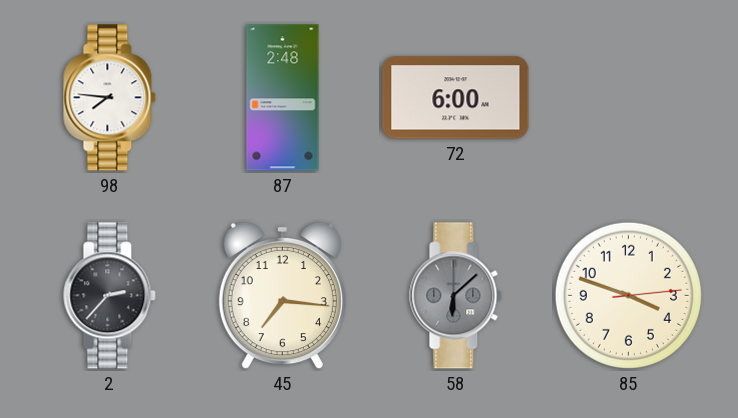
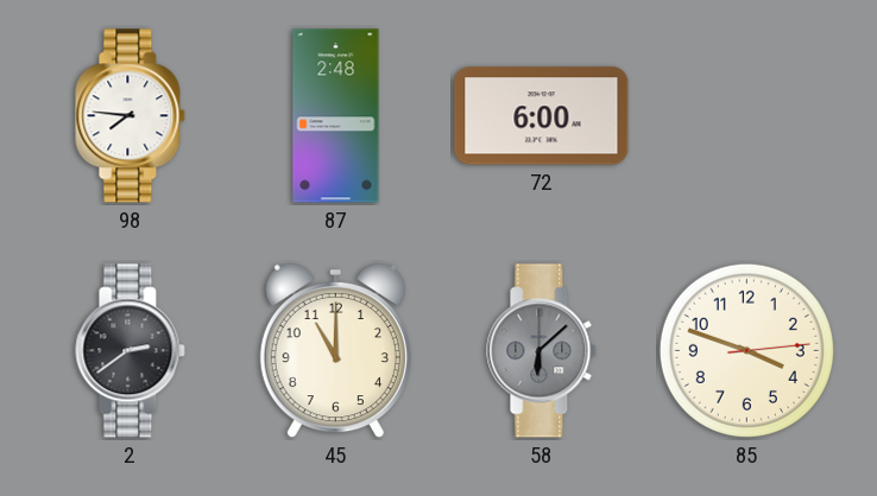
2: 2:37 -> 2:39 (131, 351)
45: 7:16 -> 11:00 (335, 351)
